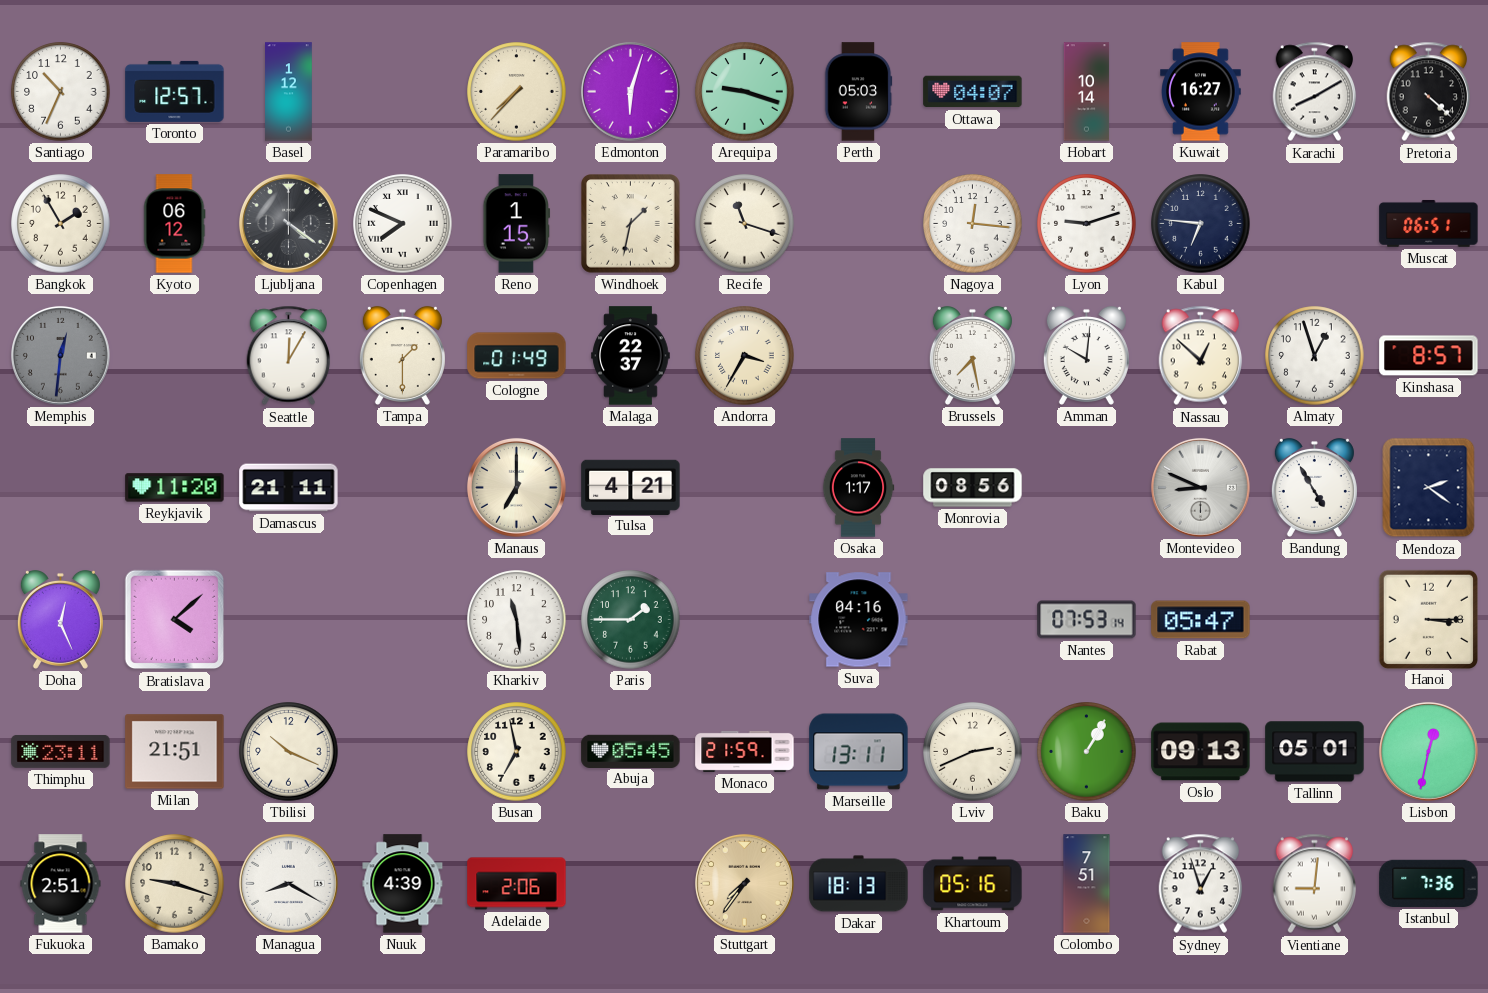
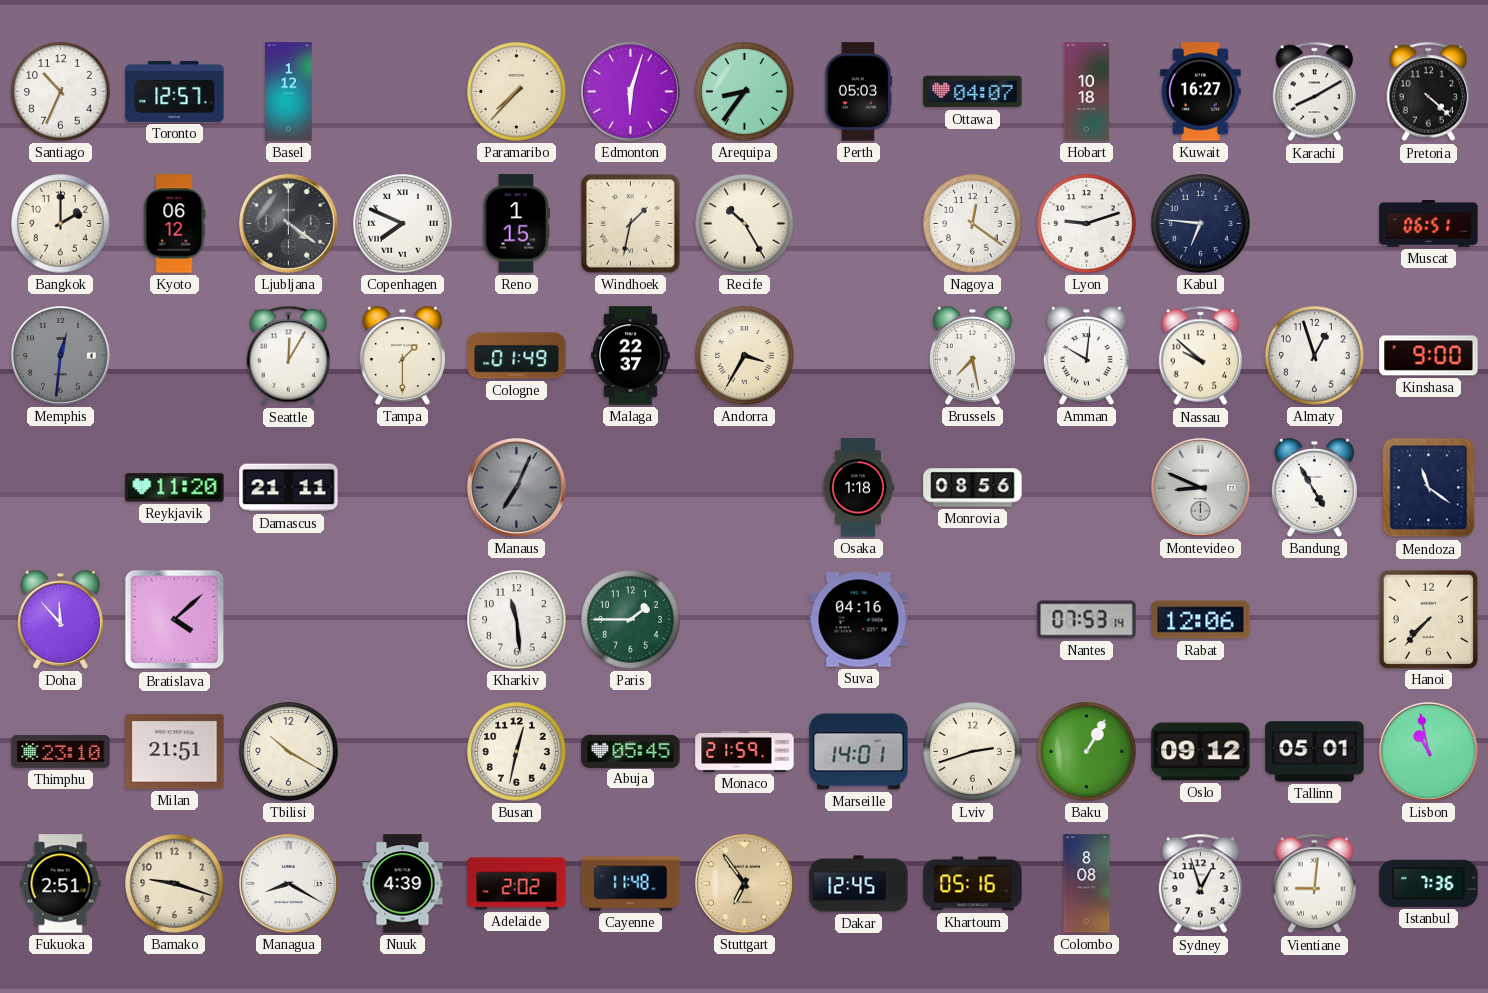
Arequipa: 9:18 -> 8:36 (745, 92)
Hobart: 10:14 -> 10:18 (1087, 92)
Bangkok: 1:55 -> 2:00 (61, 224)
Recife: 11:18 -> 10:25 (745, 224)
Nagoya: 12:16 -> 12:21 (973, 224)
Nassau: 12:52 -> 9:52 (1201, 356)
Kinshasa: 8:57 -> 9:00 (1429, 356)
Manaus: 7:00 -> 7:04 (516, 487)
Manaus dial: cream -> grey (516, 487)
Tulsa: 4:21 -> none (631, 487)
Osaka: 1:17 -> 1:18 (858, 488)
Mendoza: 2:21 -> 11:21 (1429, 488)
Doha: 12:26 -> 11:53 (60, 619)
Rabat: 05:47 -> 12:06 (1201, 620)
Hanoi: 3:15 -> 7:37 (1428, 619)
Thimphu: 23:11 -> 23:10 (61, 751)
Tbilisi: 10:19 -> 10:20 (289, 752)
Busan: 6:58 -> 12:32 (517, 752)
Marseille: 13:11 -> 14:01 (859, 752)
Lviv: 2:41 -> 2:42 (973, 752)
Oslo: 09:13 -> 09:12 (1201, 752)
Lisbon: 12:32 -> 10:58 (1428, 751)
Adelaide: 2:06 -> 2:02 (517, 884)
Cayenne: none -> 11:48 (631, 884)
Stuttgart: 7:36 -> 6:54 (744, 883)
Dakar: 18:13 -> 12:45 (859, 884)
Colombo: 7:51 -> 8:08 (1087, 884)
